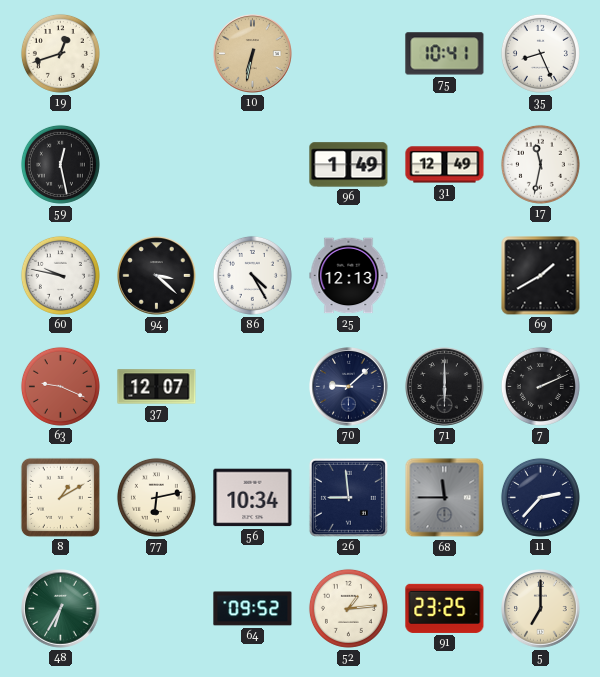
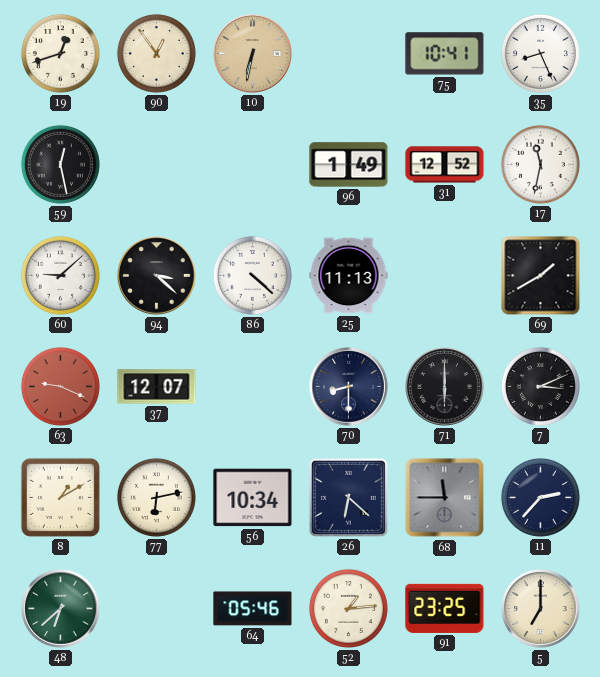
90: none -> 12:54 (156, 53)
31: 12:49 -> 12:52 (445, 165)
60: 9:47 -> 9:08 (60, 275)
86: 4:25 -> 4:22 (252, 275)
25: 12:13 -> 11:13 (349, 276)
70: 9:08 -> 8:30 (349, 387)
7: 2:11 -> 3:11 (540, 386)
26: 8:59 -> 6:22 (348, 497)
48: 6:35 -> 6:38 (61, 609)
64: 09:52 -> 05:46 (253, 609)
